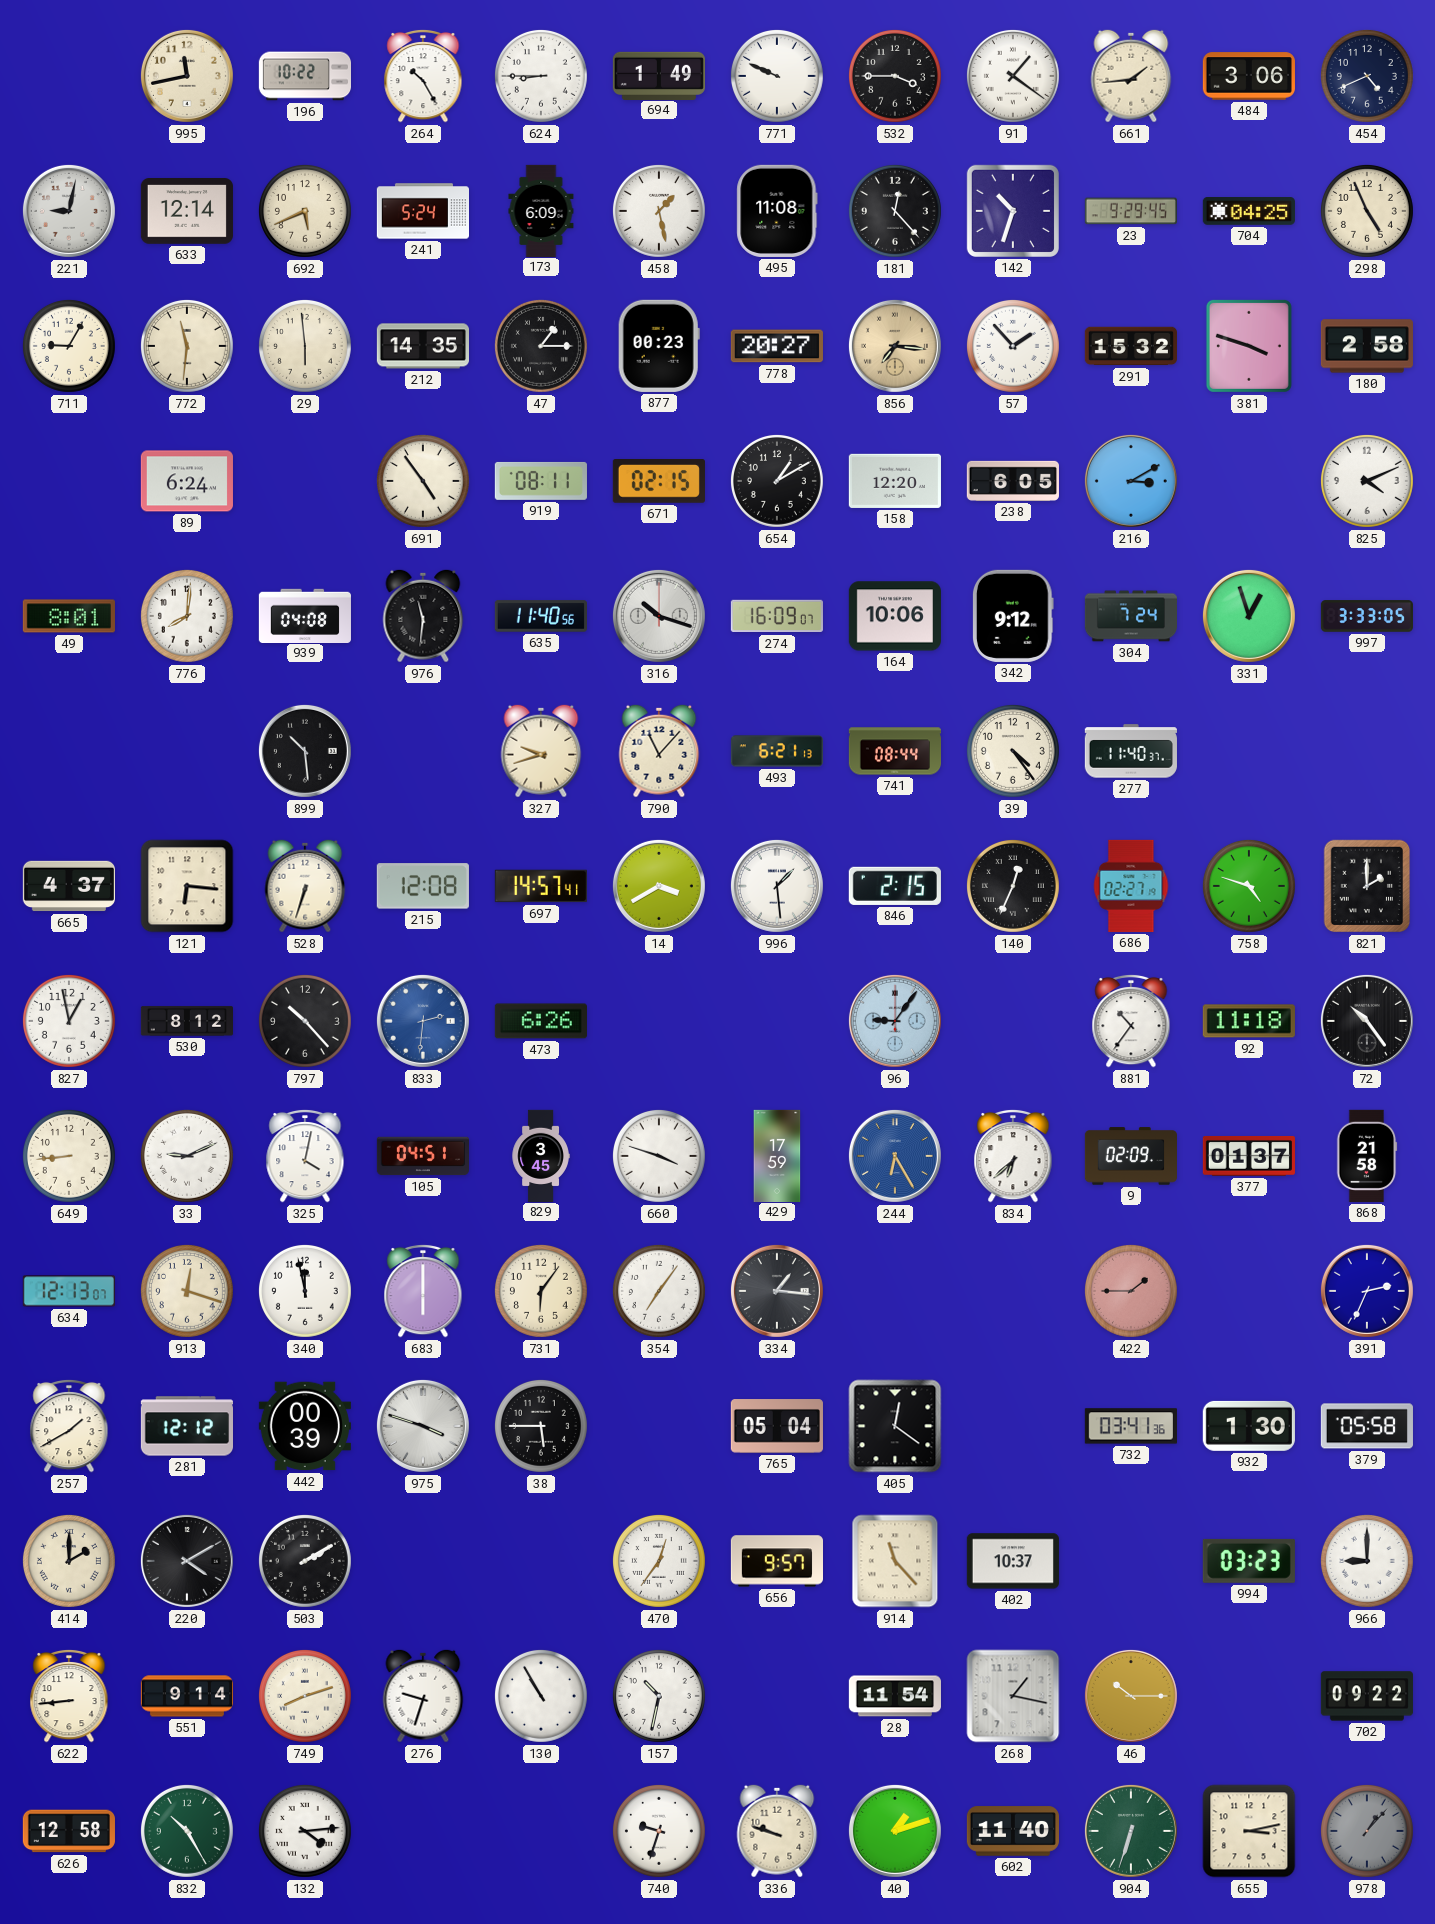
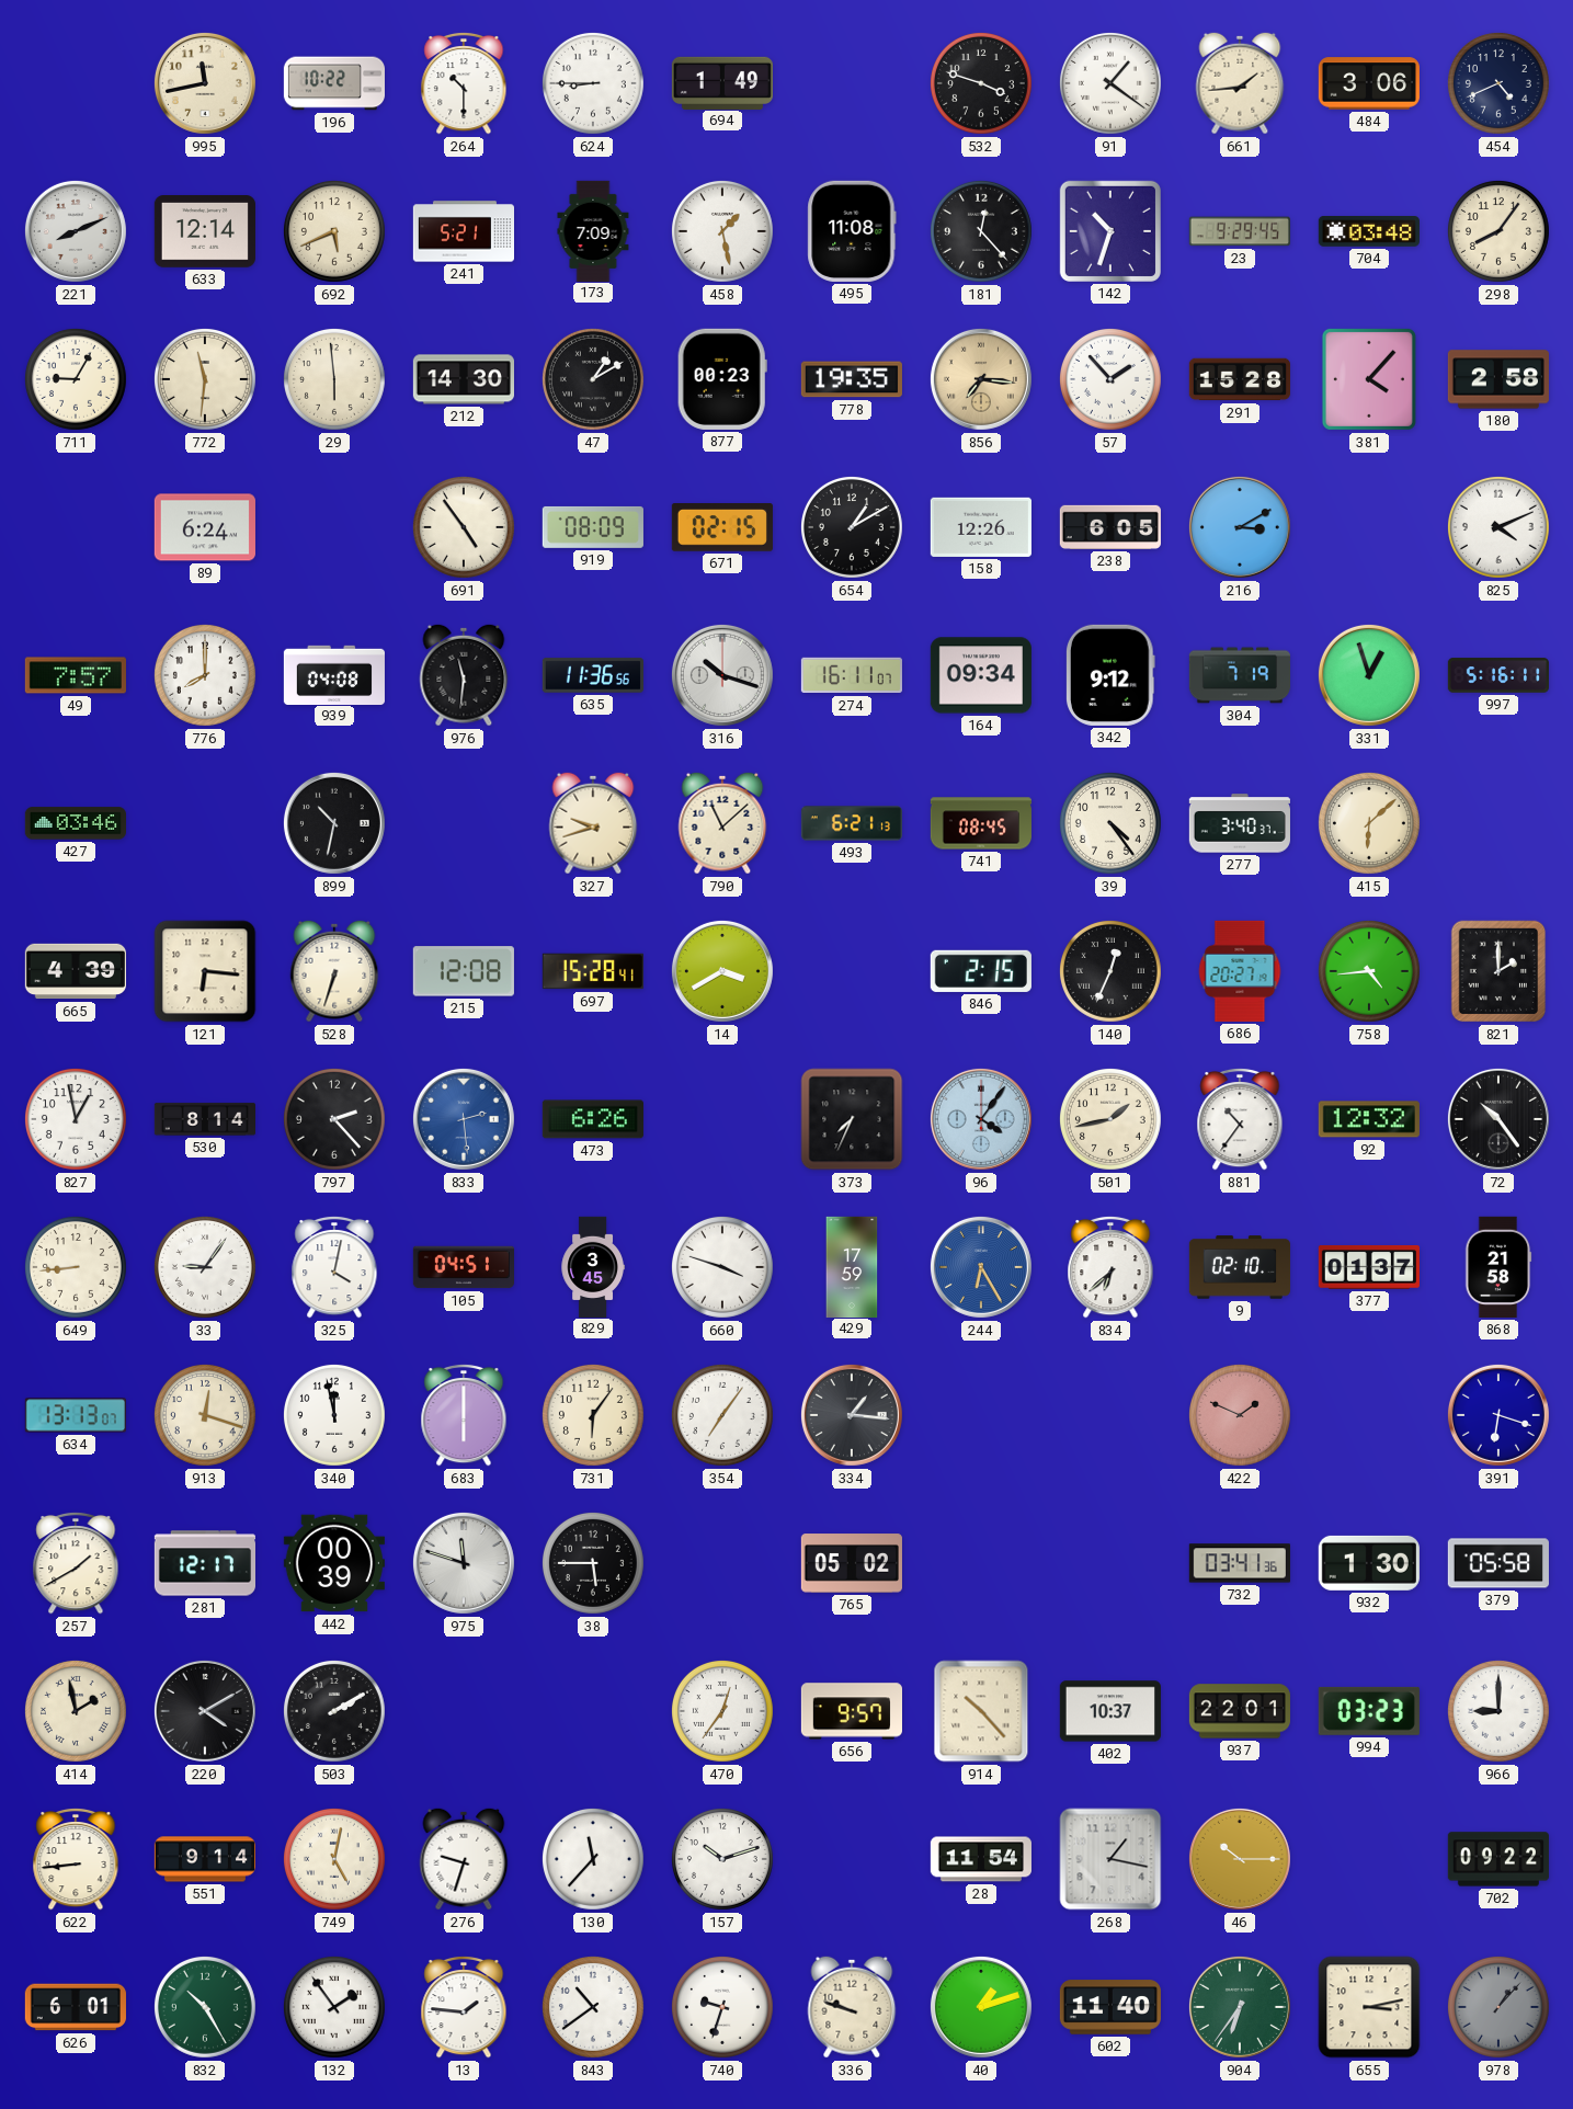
264: 10:25 -> 10:30 (464, 83)
771: 9:49 -> none (777, 76)
532: 3:45 -> 3:48 (981, 83)
221: 9:02 -> 8:11 (76, 231)
241: 5:24 -> 5:21 (463, 231)
173: 6:09 -> 7:09 (593, 230)
704: 04:25 -> 03:48 (1369, 232)
298: 4:56 -> 8:06 (1498, 231)
212: 14:35 -> 14:30 (463, 379)
47: 1:15 -> 1:10 (593, 379)
778: 20:27 -> 19:35 (852, 379)
291: 15:32 -> 15:28 (1240, 379)
381: 3:48 -> 4:07 (1369, 379)
919: 08:11 -> 08:09 (593, 527)
158: 12:20 -> 12:26 (981, 527)
49: 8:01 -> 7:57 (76, 675)
776: 8:01 -> 8:00 (205, 675)
635: 11:40 -> 11:36 (593, 675)
274: 16:09 -> 16:11 (852, 675)
164: 10:06 -> 09:34 (981, 675)
304: 7:24 -> 7:19 (1239, 675)
997: 3:33 -> 5:16 (1497, 675)
427: none -> 03:46 (76, 823)
899: 10:29 -> 10:32 (334, 823)
790: 11:07 -> 11:08 (722, 823)
741: 08:44 -> 08:45 (980, 823)
277: 11:40 -> 3:40 (1240, 823)
415: none -> 6:08 (1369, 823)
665: 4:37 -> 4:39 (75, 971)
697: 14:57 -> 15:28 (593, 971)
996: 1:29 -> none (777, 886)
686: 02:27 -> 20:27 (1240, 971)
758: 4:48 -> 4:44 (1369, 971)
530: 8:12 -> 8:14 (204, 1119)
797: 10:23 -> 2:23 (334, 1119)
833: 2:31 -> 2:29 (464, 1119)
373: none -> 7:34 (852, 1119)
96: 9:06 -> 4:06 (981, 1119)
501: none -> 1:43 (1110, 1119)
92: 11:18 -> 12:32 (1369, 1119)
33: 9:11 -> 9:06 (205, 1267)
9: 02:09 -> 02:10 (1240, 1267)
634: 12:13 -> 13:13 (76, 1415)
422: 1:45 -> 1:49 (1240, 1415)
391: 2:34 -> 6:18 (1498, 1415)
281: 12:12 -> 12:17 (204, 1563)
975: 3:48 -> 11:48 (464, 1563)
765: 05:04 -> 05:02 (852, 1563)
405: 12:21 -> none (895, 1426)
414: 2:00 -> 1:58 (76, 1711)
914: 11:23 -> 10:23 (981, 1711)
937: none -> 22:01 (1240, 1711)
749: 8:12 -> 5:02 (334, 1859)
130: 10:55 -> 11:37 (593, 1859)
157: 10:32 -> 10:12 (722, 1859)
626: 12:58 -> 6:01 (76, 2007)
132: 4:14 -> 1:54 (334, 2007)
13: none -> 1:46 (464, 2007)
843: none -> 10:39 (593, 2007)
904: 6:33 -> 6:36 (1240, 2007)
